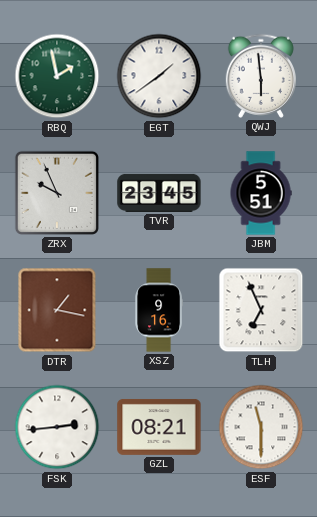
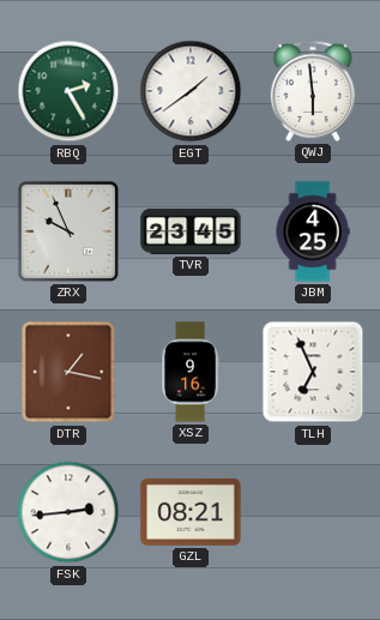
RBQ: 1:58 -> 2:25 (68, 91)
JBM: 5:51 -> 4:25 (313, 231)
ESF: 11:30 -> none (261, 427)
